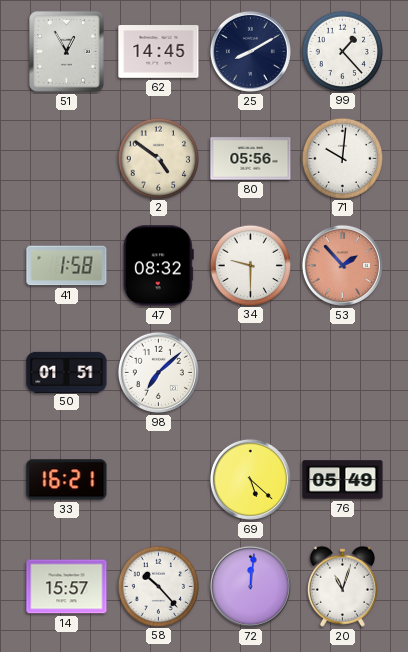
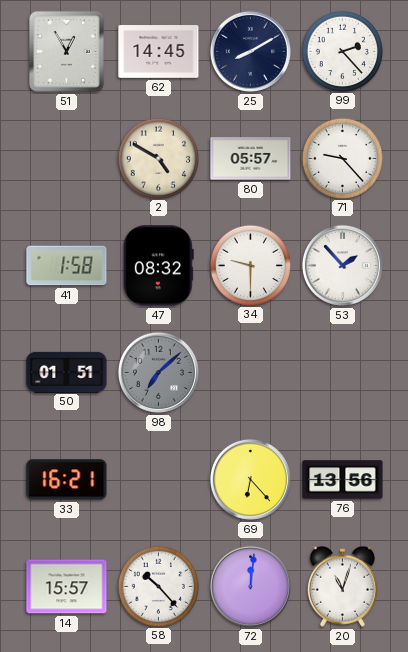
99: 1:23 -> 2:23 (342, 51)
2: 4:51 -> 4:50 (158, 158)
80: 05:56 -> 05:57 (251, 159)
71: 10:01 -> 9:23 (342, 158)
53 dial: salmon -> white (342, 265)
98 dial: white -> grey (158, 372)
69: 5:22 -> 6:23 (250, 479)
76: 05:49 -> 13:56 (343, 480)
